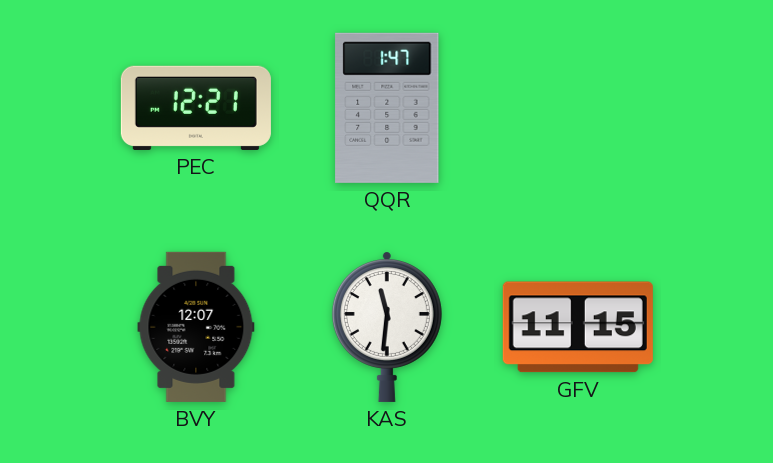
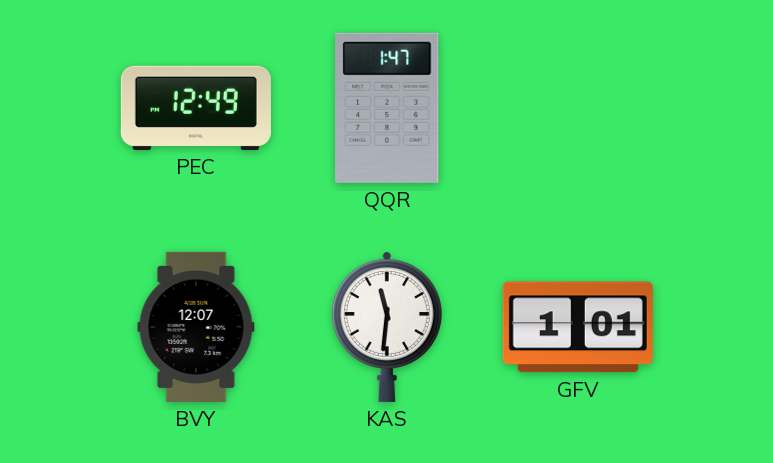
PEC: 12:21 -> 12:49 (196, 108)
GFV: 11:15 -> 1:01 (578, 327)
